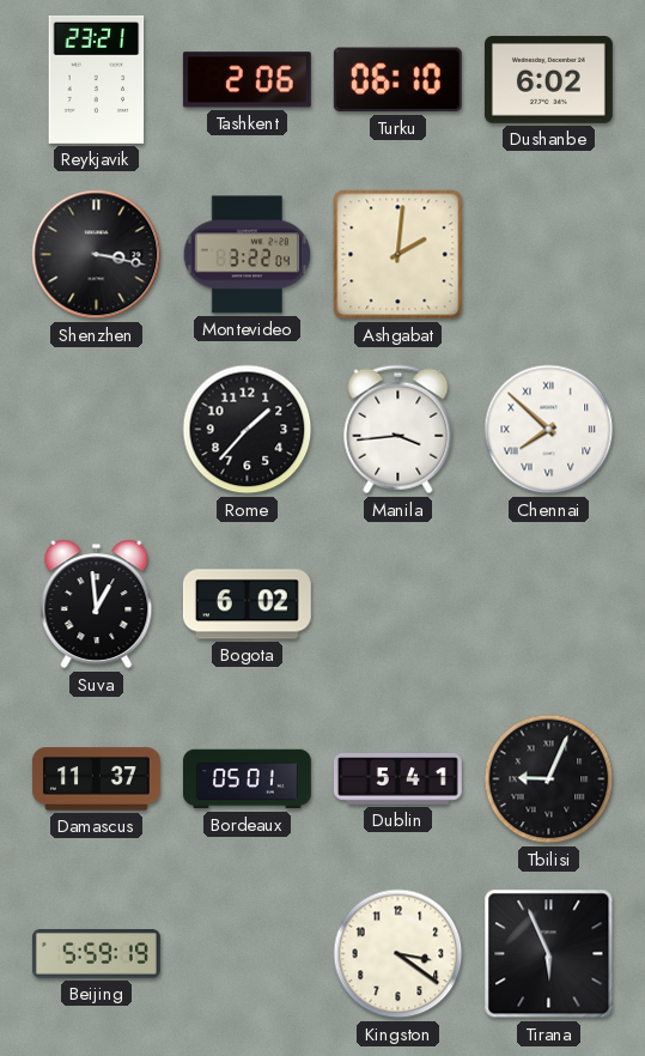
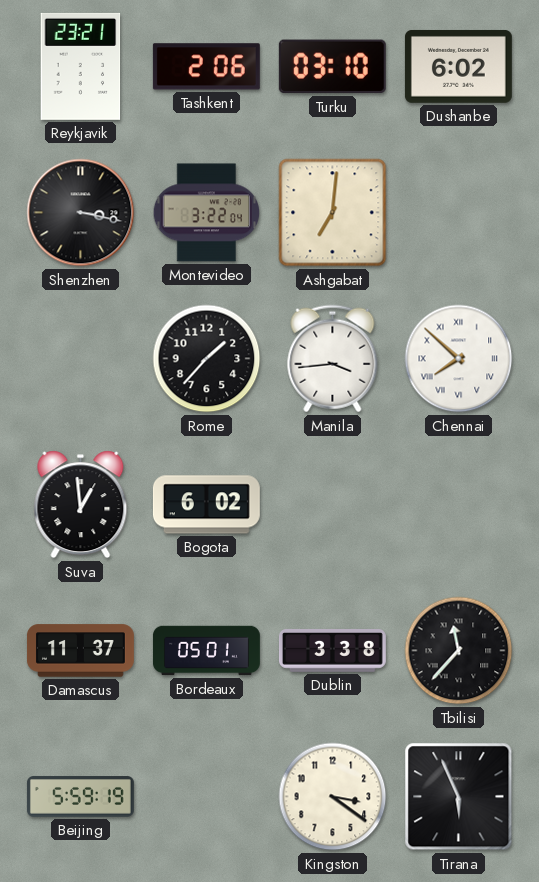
Turku: 06:10 -> 03:10 (332, 67)
Ashgabat: 2:01 -> 7:01 (333, 213)
Dublin: 5:41 -> 3:38 (332, 651)
Tbilisi: 9:04 -> 11:37 (459, 651)
